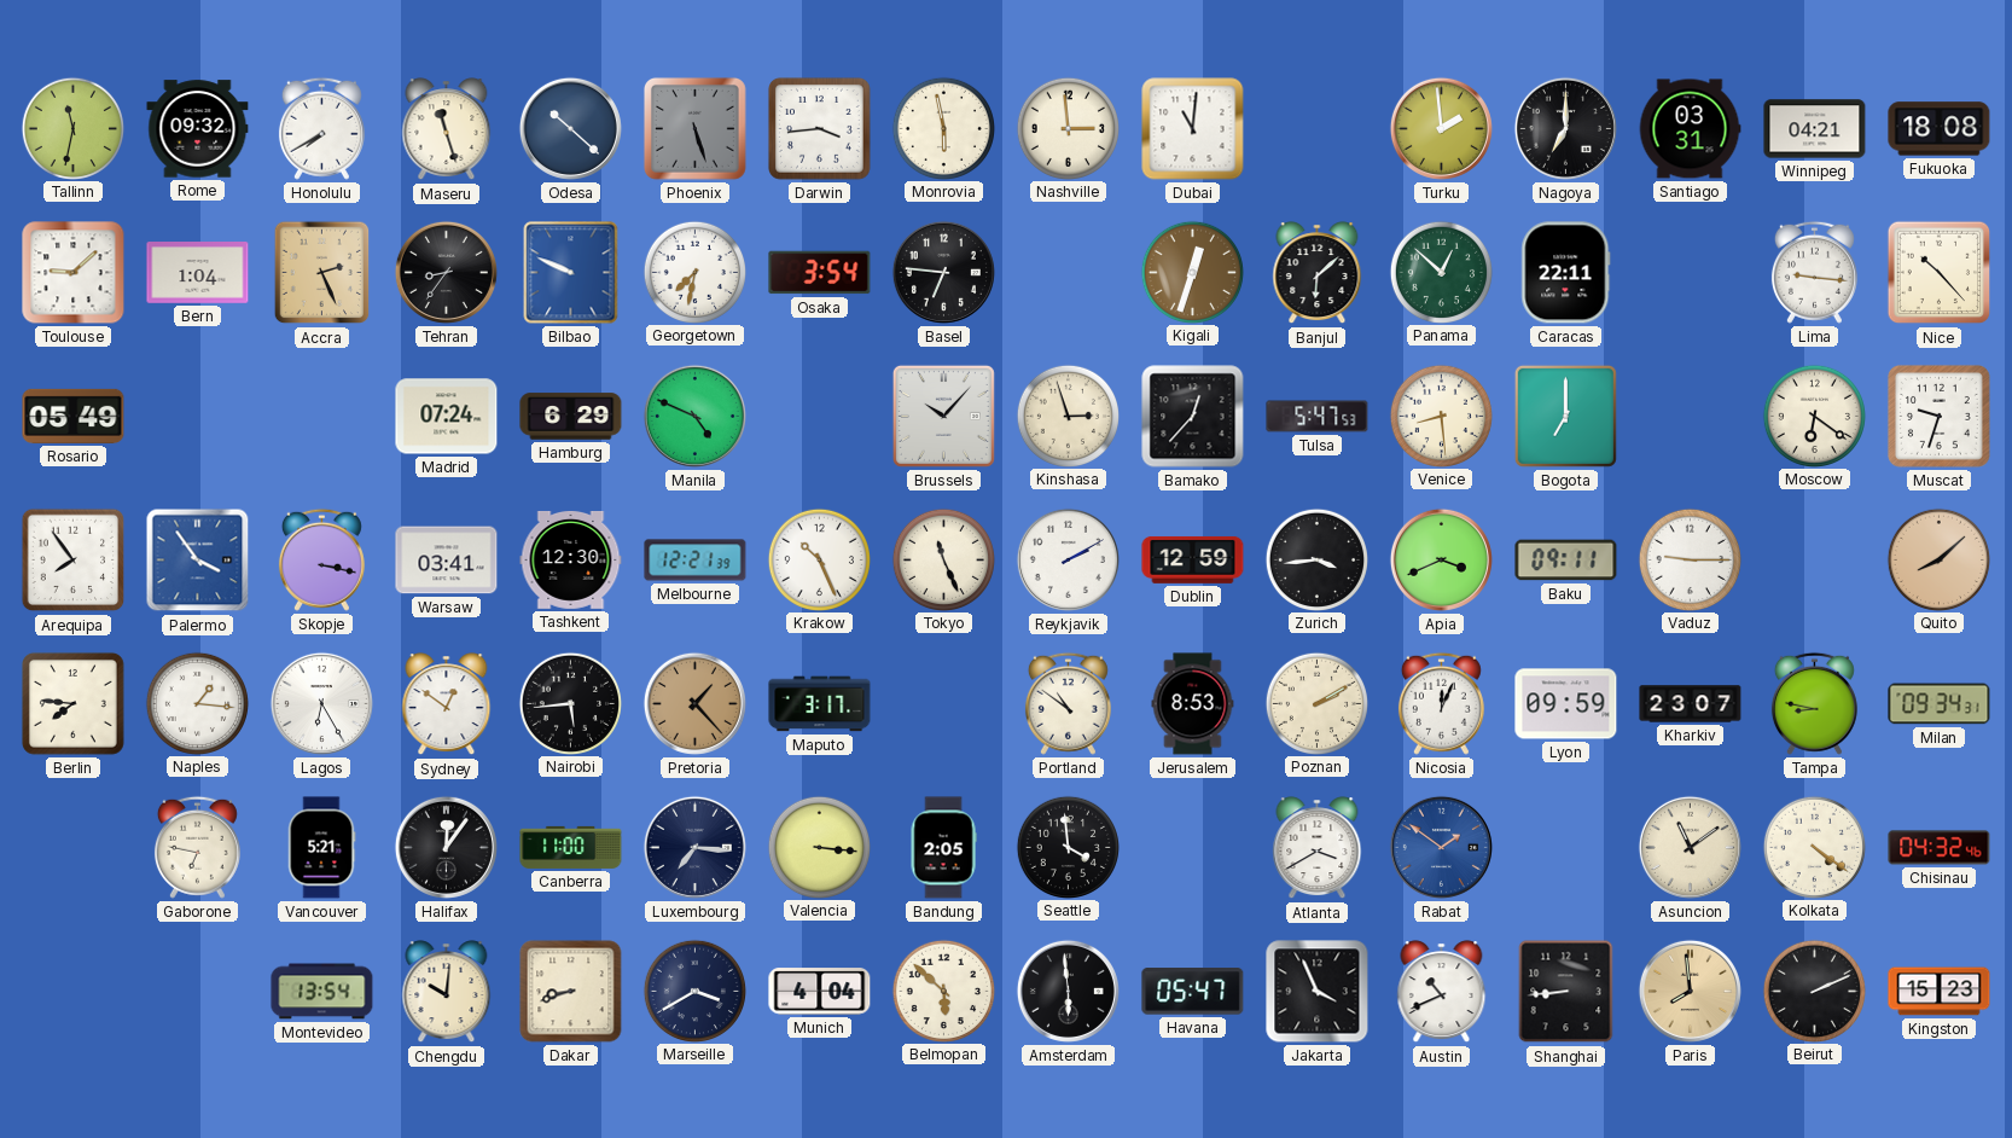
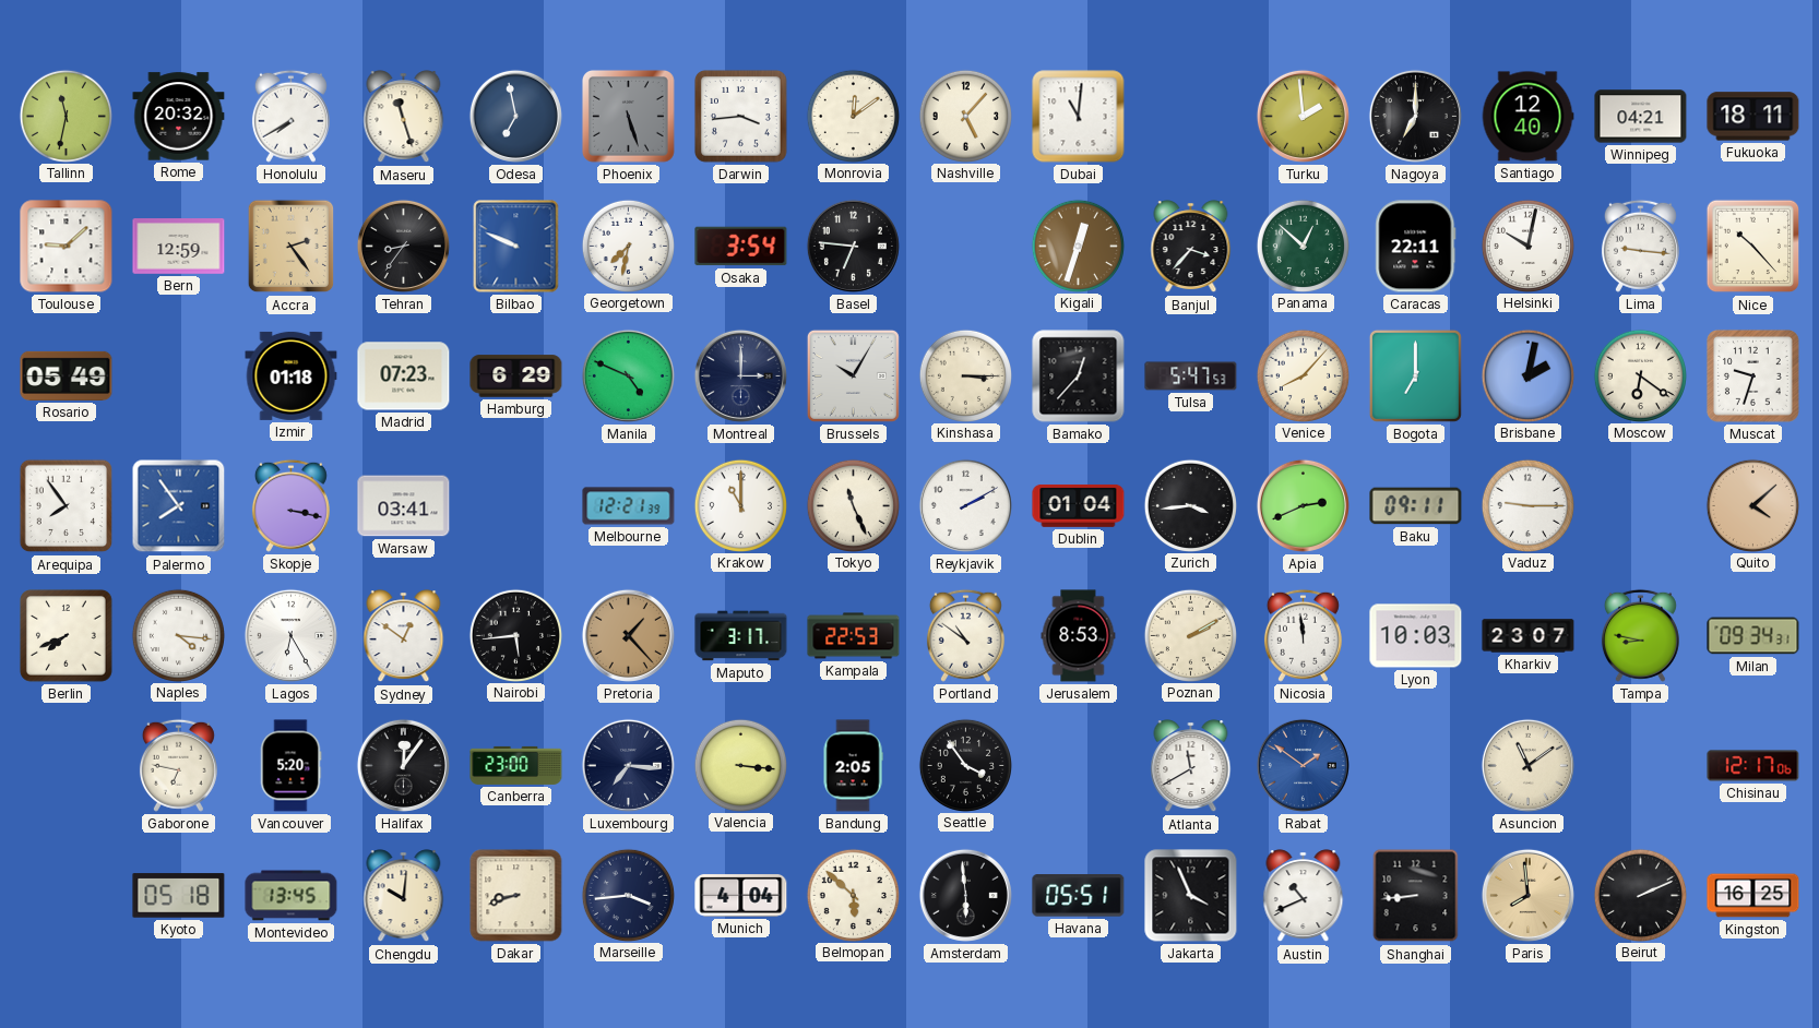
Rome: 09:32 -> 20:32 (179, 117)
Odesa: 10:22 -> 6:58 (515, 116)
Monrovia: 5:58 -> 12:09 (853, 116)
Nashville: 2:59 -> 5:07 (965, 116)
Santiago: 03:31 -> 12:40 (1527, 117)
Fukuoka: 18:08 -> 18:11 (1753, 117)
Bern: 1:04 -> 12:59 (179, 247)
Accra: 2:26 -> 2:24 (292, 247)
Banjul: 6:08 -> 3:37 (1191, 247)
Helsinki: none -> 10:02 (1527, 246)
Izmir: none -> 01:18 (292, 375)
Madrid: 07:24 -> 07:23 (404, 376)
Montreal: none -> 3:00 (740, 375)
Brussels: 10:07 -> 10:05 (853, 375)
Kinshasa: 2:57 -> 3:15 (965, 375)
Venice: 8:29 -> 8:07 (1303, 375)
Brisbane: none -> 2:02 (1527, 375)
Palermo: 3:54 -> 7:54 (179, 506)
Tashkent: 12:30 -> none (571, 559)
Krakow: 10:26 -> 11:00 (740, 505)
Dublin: 12:59 -> 01:04 (1079, 505)
Apia: 3:41 -> 2:41 (1303, 505)
Quito: 8:08 -> 4:08 (1752, 505)
Berlin: 7:46 -> 7:41 (66, 635)
Naples: 1:16 -> 4:16 (178, 635)
Kampala: none -> 22:53 (854, 636)
Nicosia: 12:04 -> 11:59 (1303, 635)
Lyon: 09:59 -> 10:03 (1416, 636)
Vancouver: 5:21 -> 5:20 (290, 766)
Canberra: 11:00 -> 23:00 (516, 765)
Seattle: 3:59 -> 3:54 (965, 765)
Atlanta: 3:40 -> 11:40 (1191, 766)
Kolkata: 4:21 -> none (1814, 847)
Chisinau: 04:32 -> 12:17 (1753, 766)
Kyoto: none -> 05:18 (179, 896)
Montevideo: 13:54 -> 13:45 (292, 896)
Marseille: 3:40 -> 3:44 (628, 895)
Havana: 05:47 -> 05:51 (1079, 896)
Kingston: 15:23 -> 16:25 (1753, 896)
